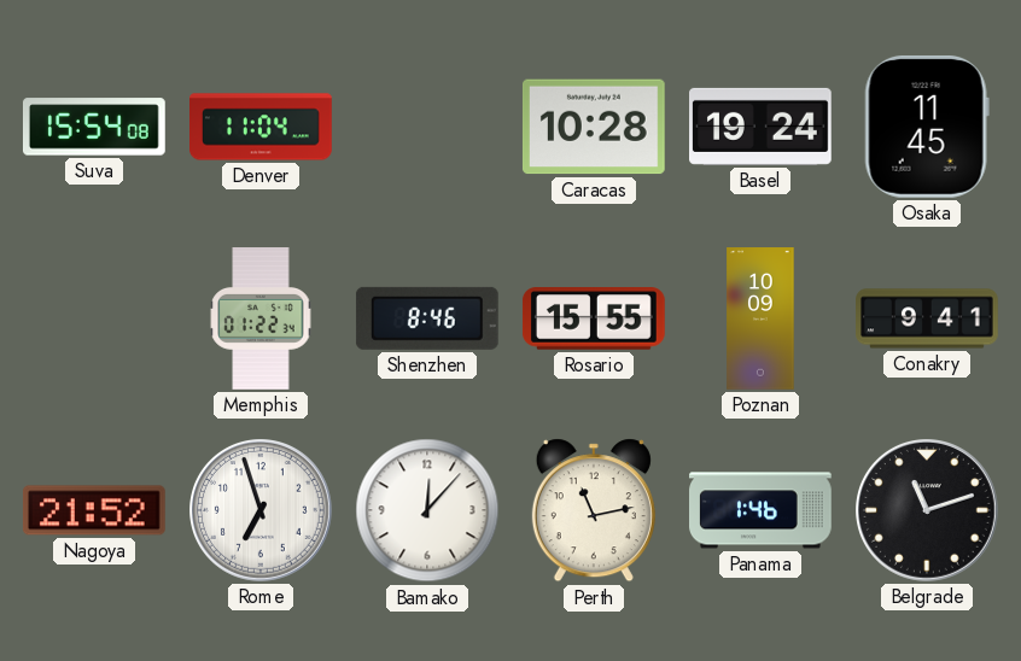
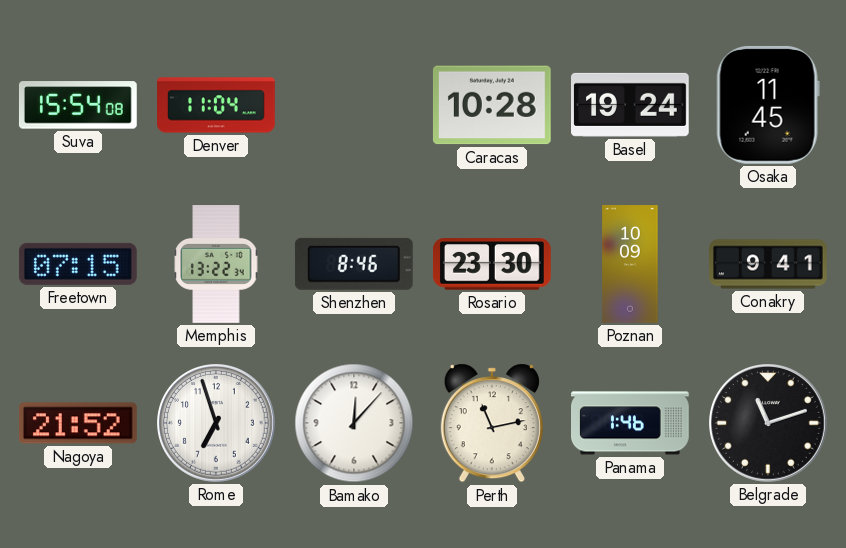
Freetown: none -> 07:15 (78, 264)
Memphis: 01:22 -> 13:22 (216, 264)
Rosario: 15:55 -> 23:30 (492, 264)
